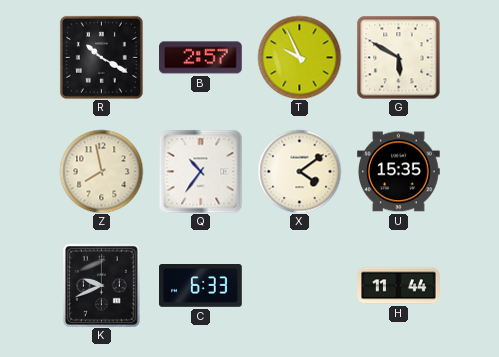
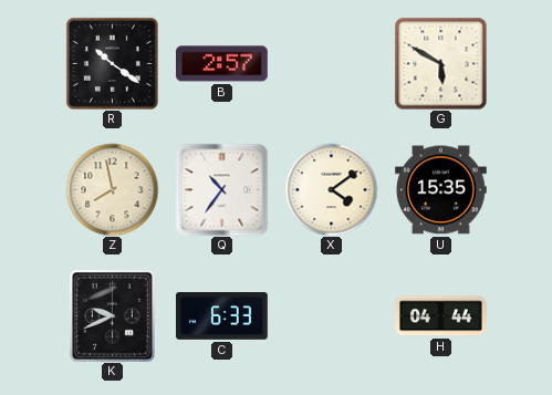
R: 10:20 -> 10:21 (112, 63)
T: 9:56 -> none (299, 57)
H: 11:44 -> 04:44 (441, 316)
